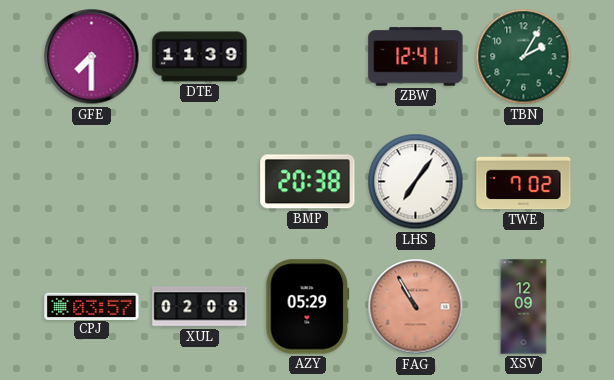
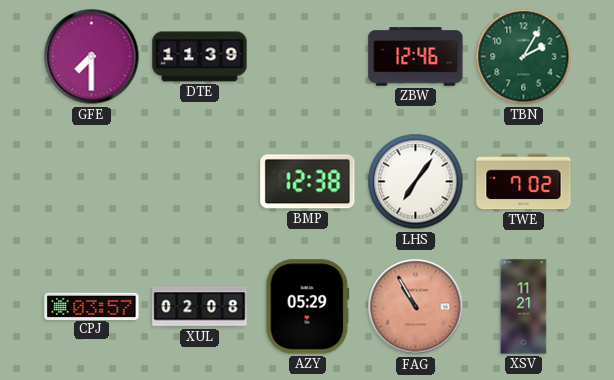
ZBW: 12:41 -> 12:46 (416, 57)
BMP: 20:38 -> 12:38 (308, 182)
XSV: 12:09 -> 11:21 (524, 307)
